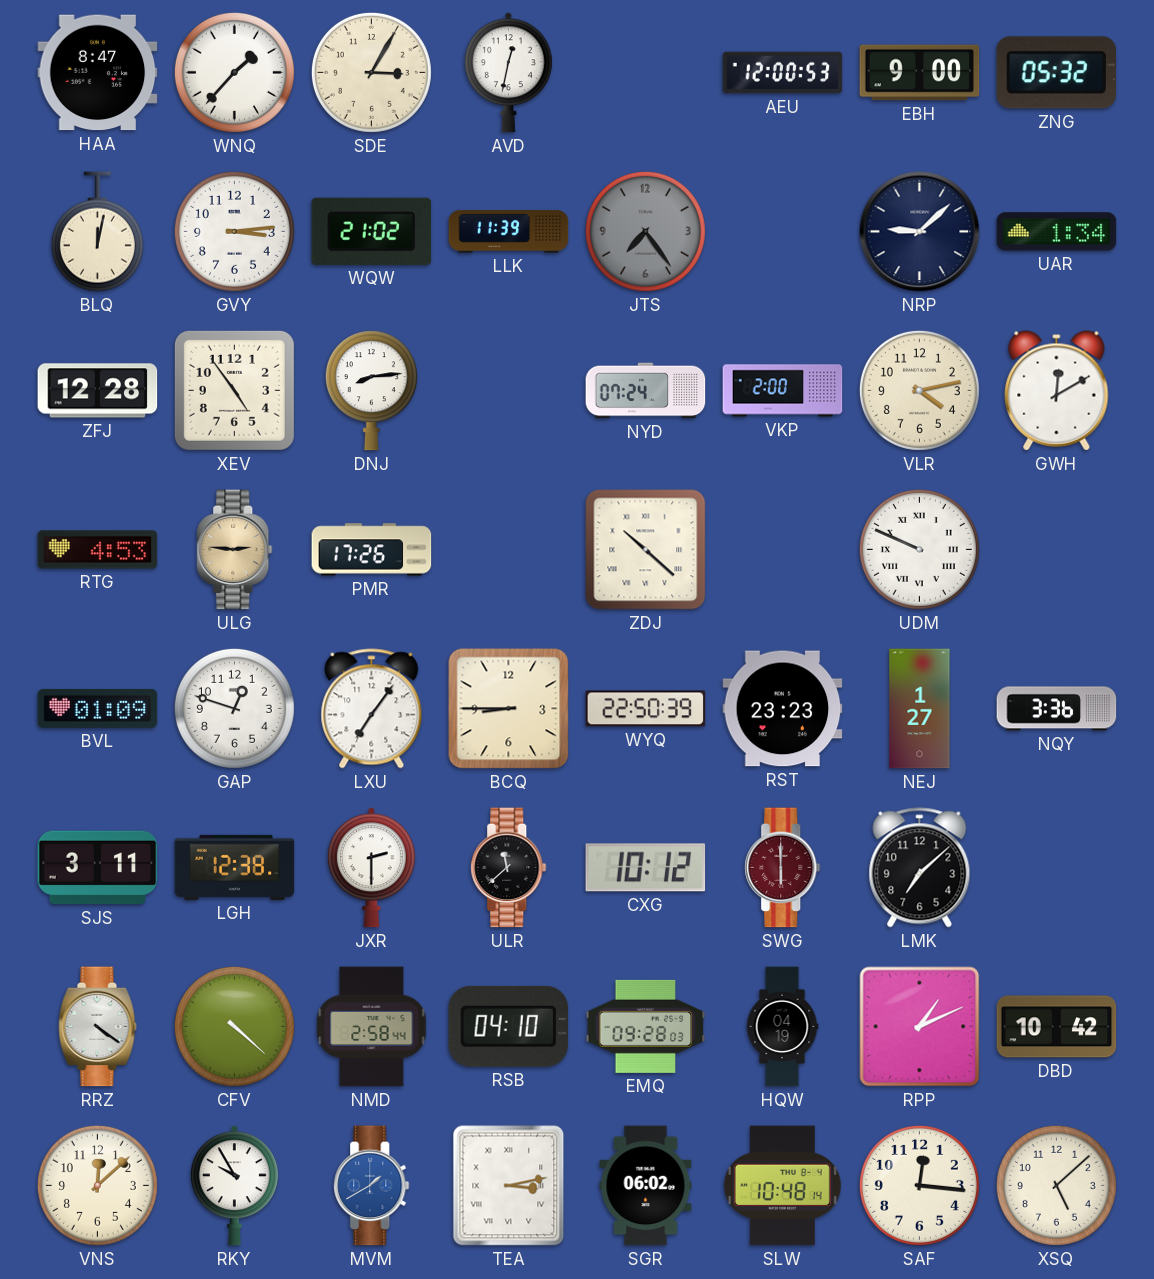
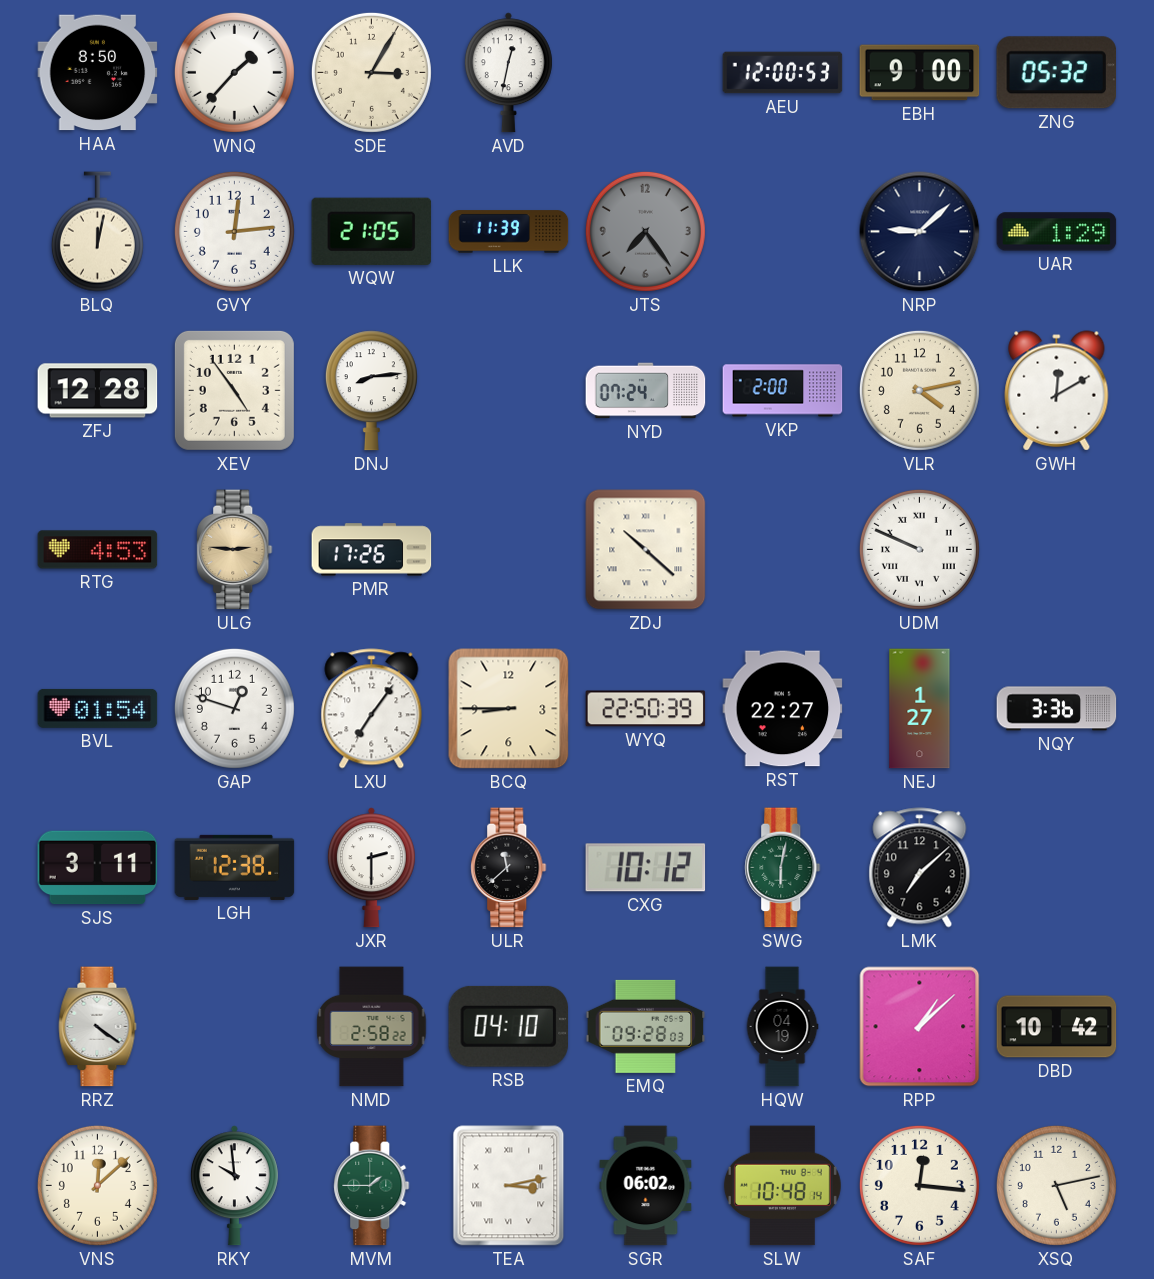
HAA: 8:47 -> 8:50 (98, 73)
GVY: 3:14 -> 12:14 (234, 231)
WQW: 21:02 -> 21:05 (372, 231)
UAR: 1:34 -> 1:29 (1057, 232)
BVL: 01:09 -> 01:54 (98, 708)
RST: 23:23 -> 22:27 (783, 709)
SWG: 6:00 -> 6:02 (783, 868)
SWG dial: burgundy -> green (783, 868)
CFV: 4:22 -> none (234, 1026)
NMD: 2:58:44 -> 2:58:22 (372, 1027)
RPP: 1:11 -> 1:08 (920, 1027)
RKY: 9:55 -> 9:59 (234, 1186)
MVM: 1:40 -> 1:45 (372, 1186)
MVM dial: blue -> green (372, 1186)
XSQ: 5:08 -> 5:13 (1056, 1185)
